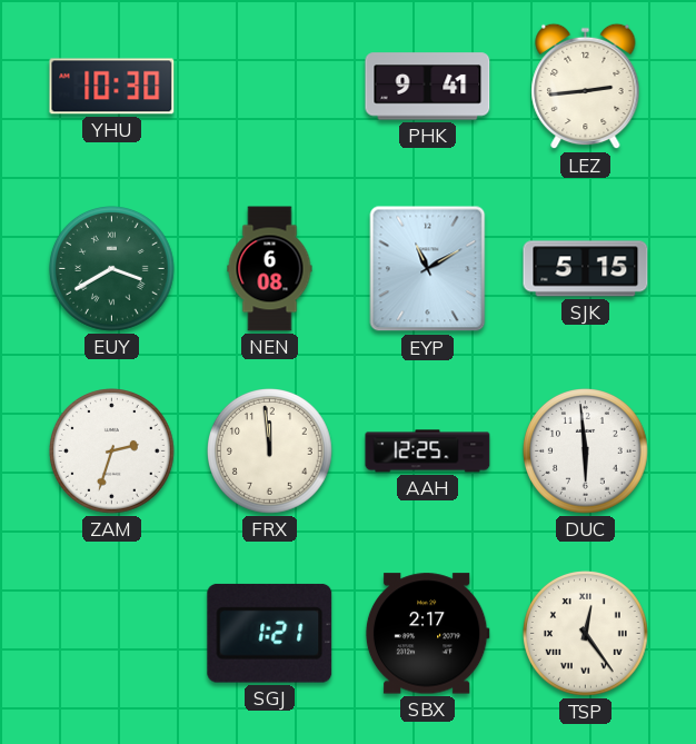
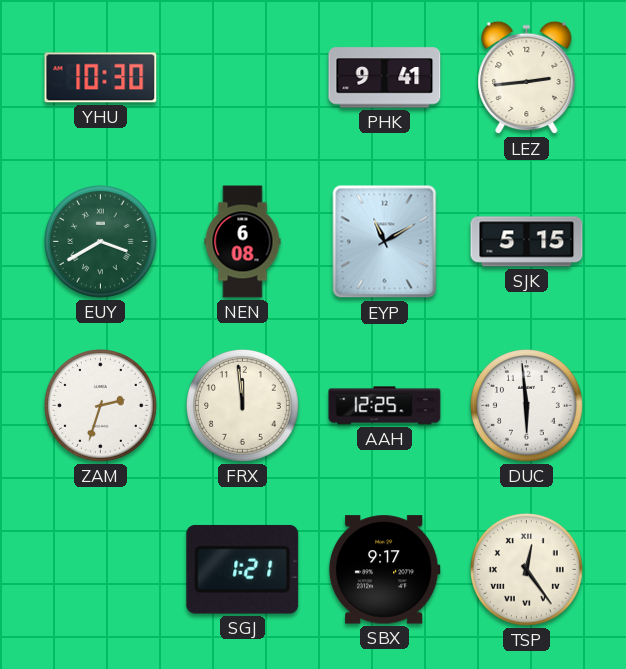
SBX: 2:17 -> 9:17 (384, 570)
